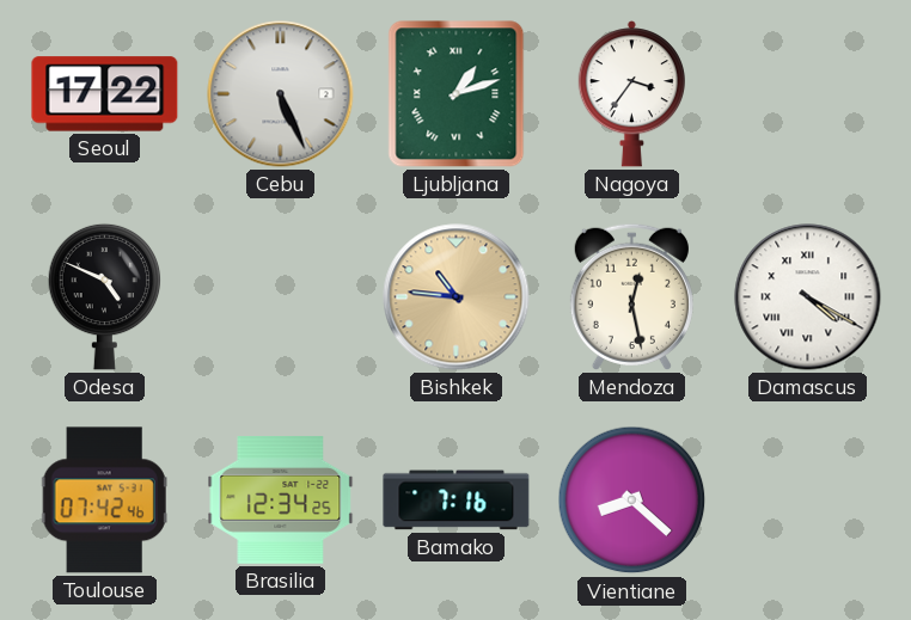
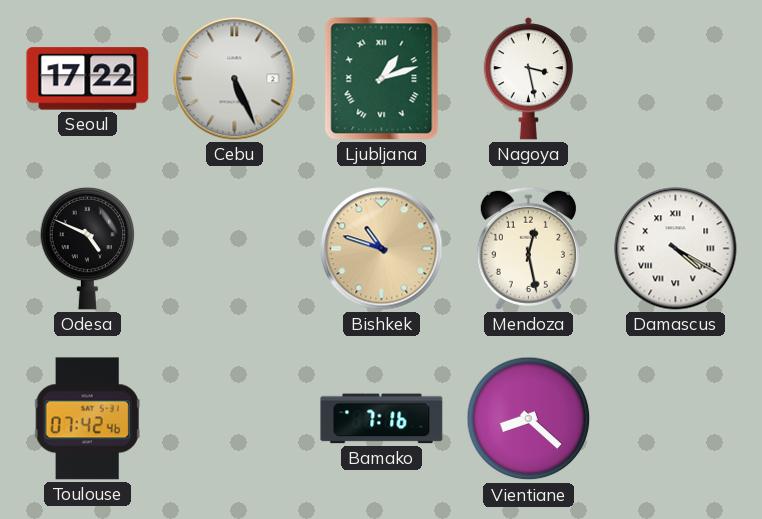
Nagoya: 3:36 -> 3:28 (528, 79)
Bishkek: 10:46 -> 10:48 (382, 249)
Brasilia: 12:34 -> none (281, 501)
